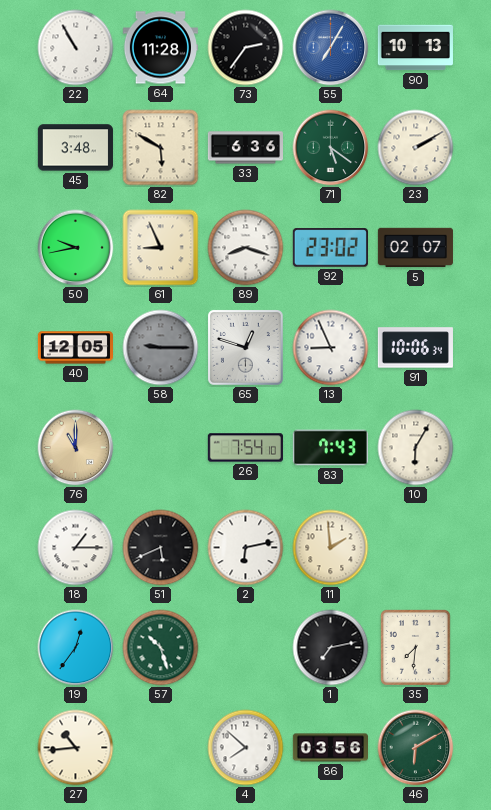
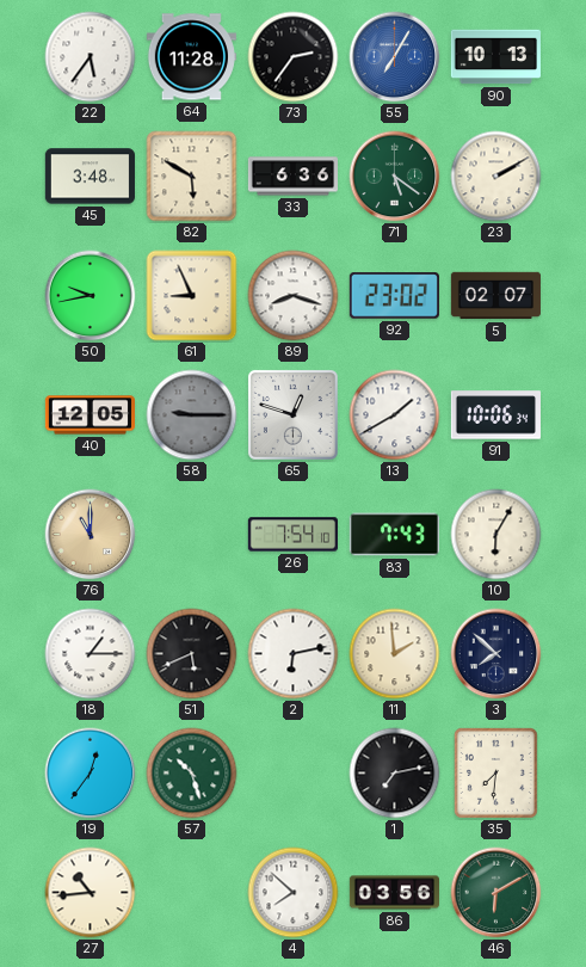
22: 10:55 -> 5:36 (91, 57)
13: 8:56 -> 1:40 (395, 415)
3: none -> 7:52 (496, 654)
